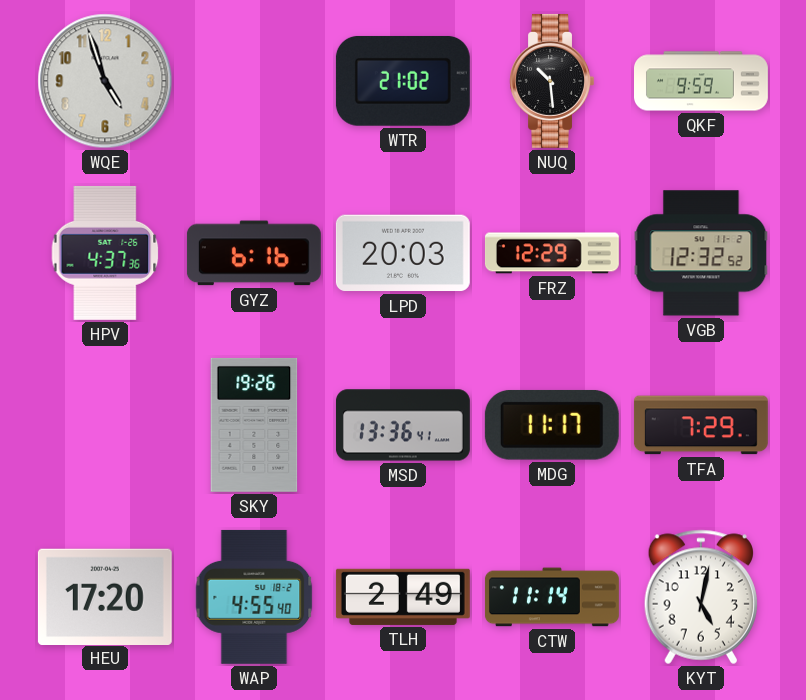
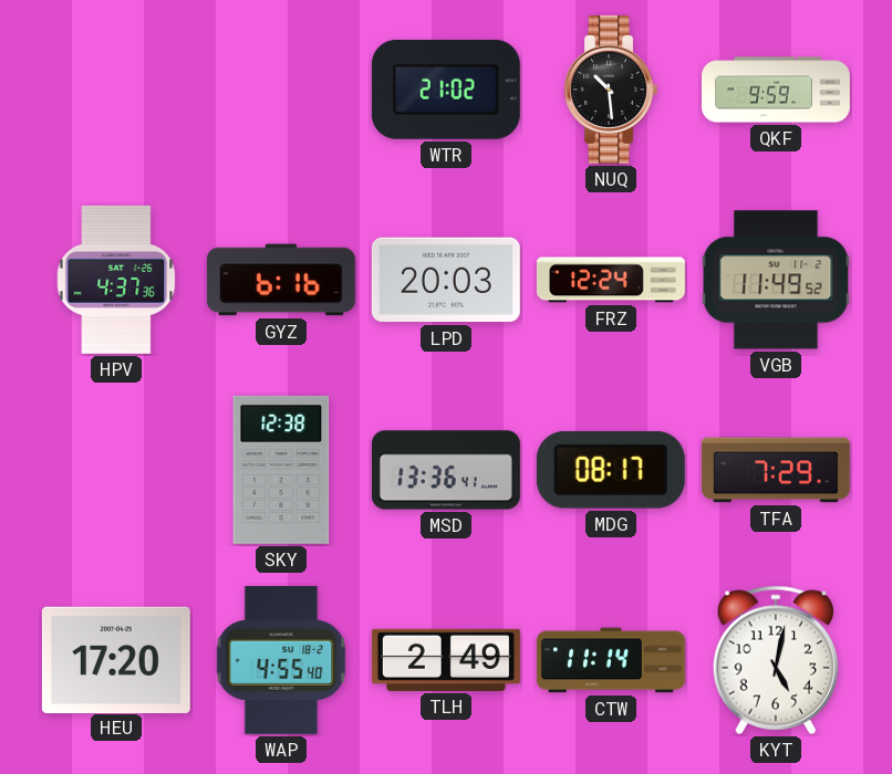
WQE: 4:57 -> none (105, 81)
FRZ: 12:29 -> 12:24 (611, 280)
VGB: 12:32 -> 11:49 (776, 280)
SKY: 19:26 -> 12:38 (281, 470)
MDG: 11:17 -> 08:17 (611, 470)
